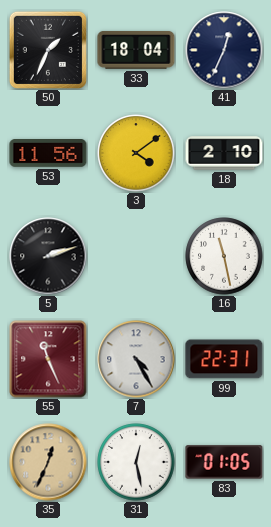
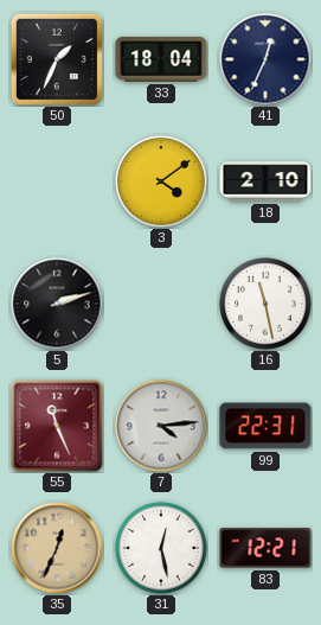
53: 11:56 -> none (48, 154)
7: 4:25 -> 4:14 (161, 426)
83: 01:05 -> 12:21 (265, 548)
